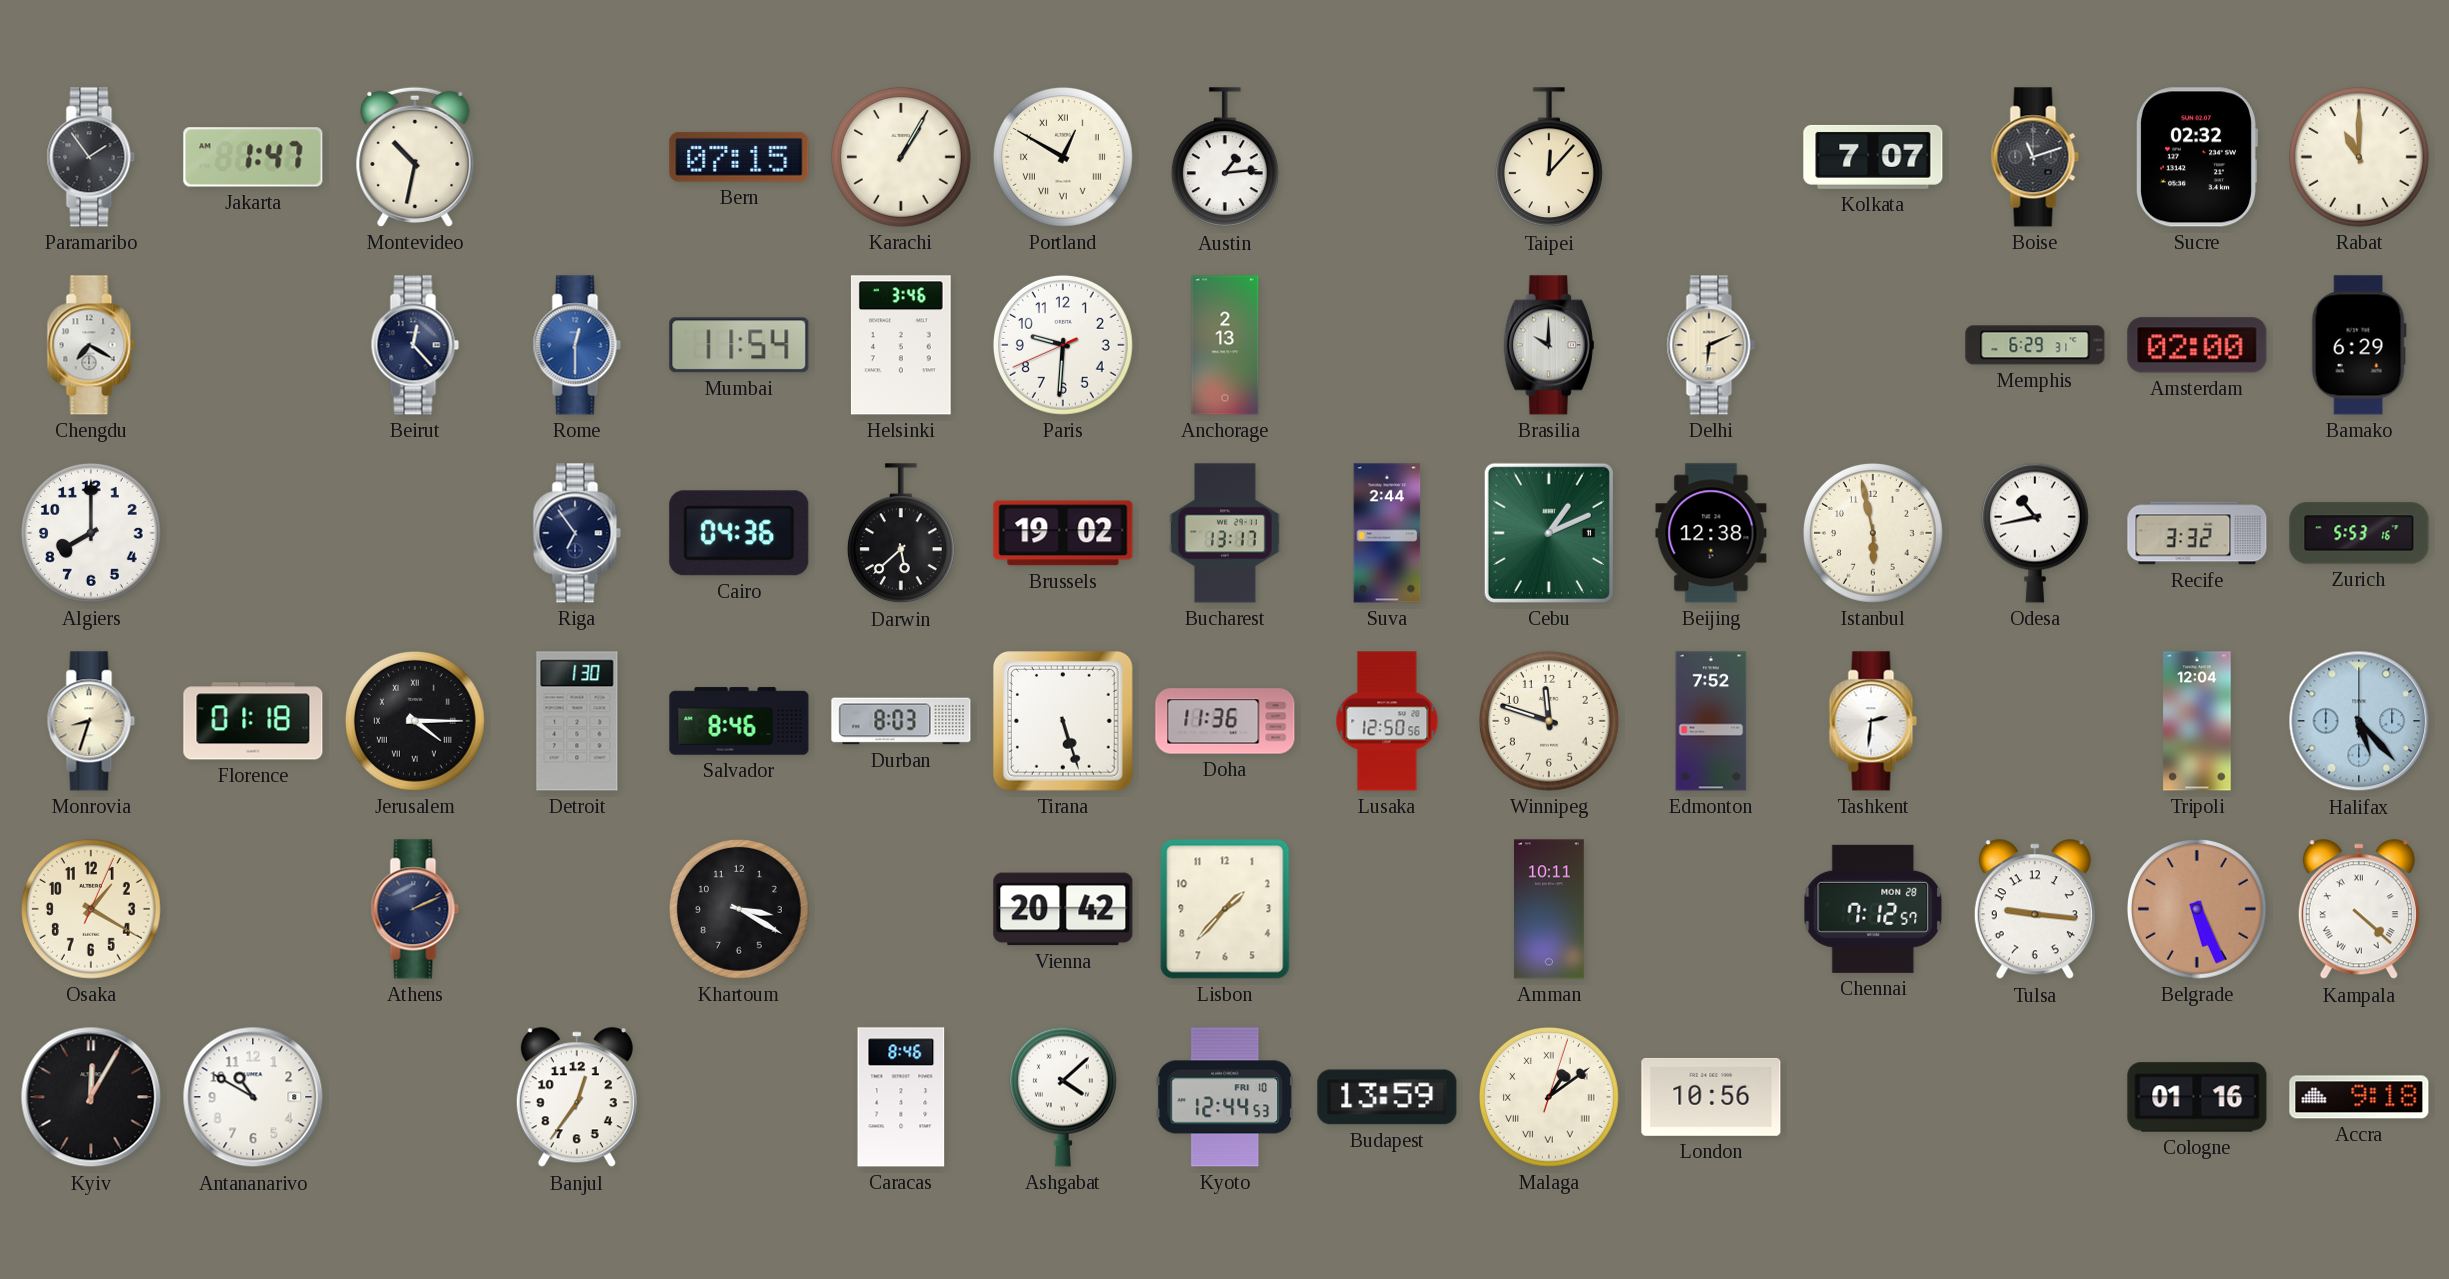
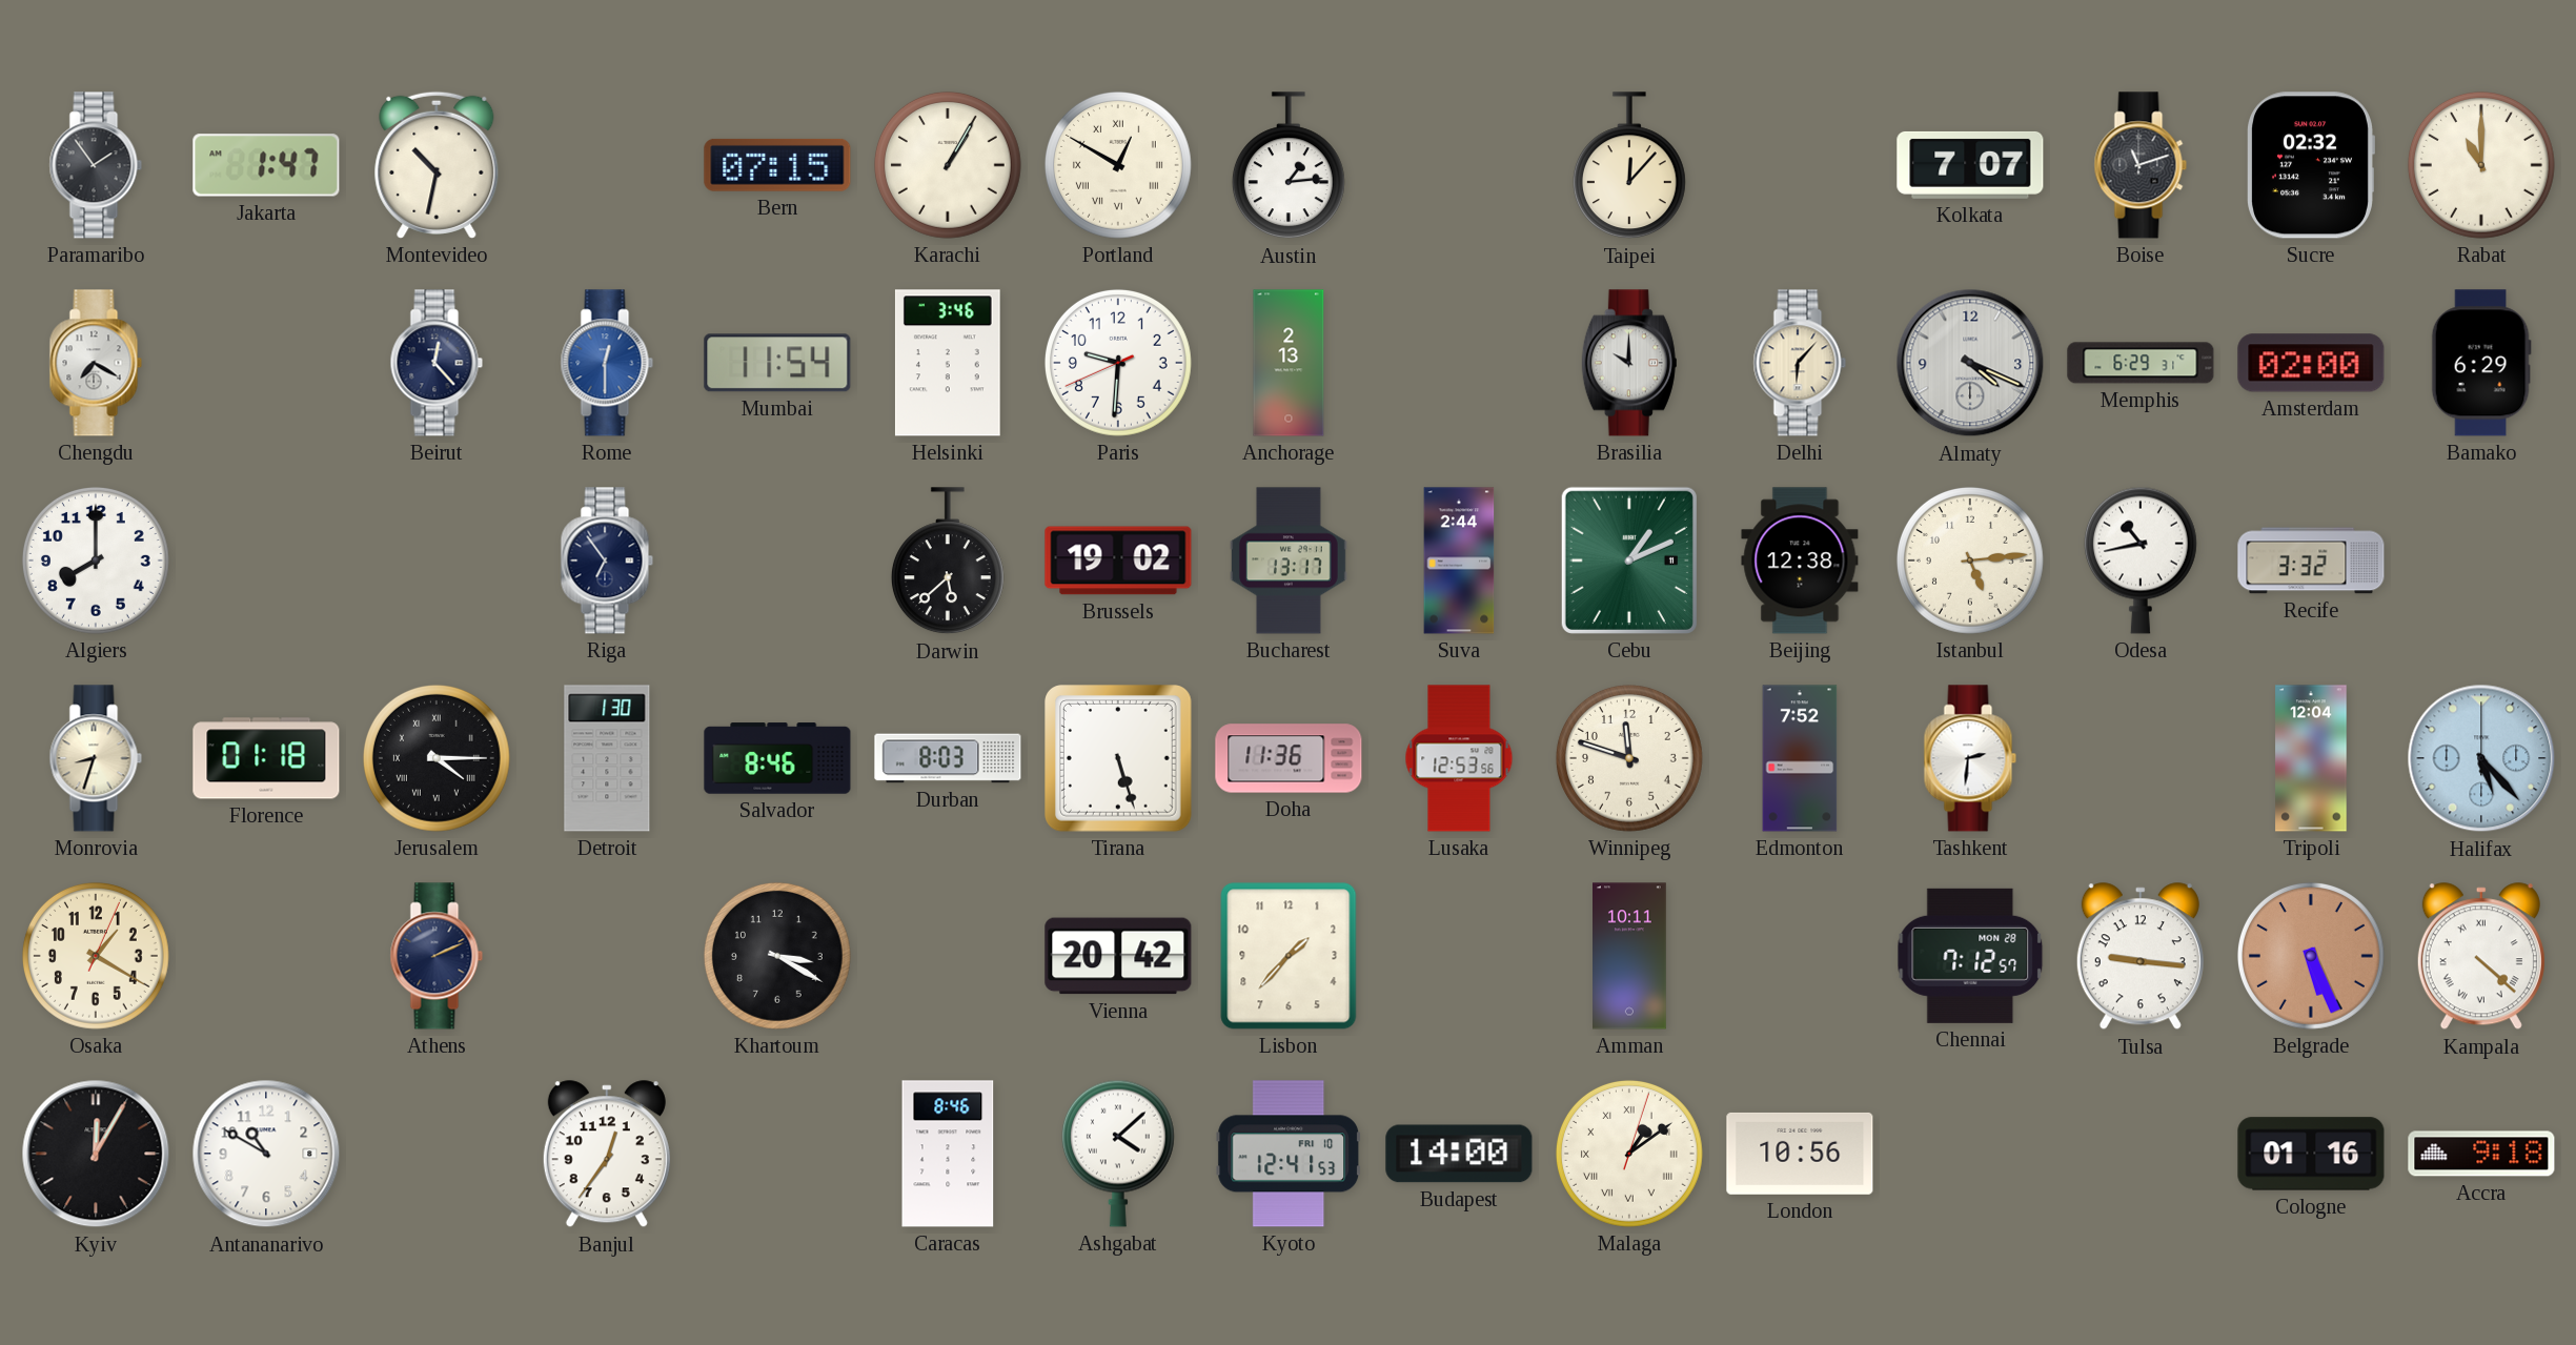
Delhi: 6:11 -> 6:07 (1800, 363)
Almaty: none -> 4:19 (1970, 363)
Cairo: 04:36 -> none (739, 533)
Istanbul: 5:58 -> 5:14 (1970, 561)
Zurich: 5:53 -> none (2359, 533)
Lusaka: 12:50 -> 12:53 (1459, 758)
Kyoto: 12:44 -> 12:41 (1289, 1154)
Budapest: 13:59 -> 14:00 (1459, 1154)
